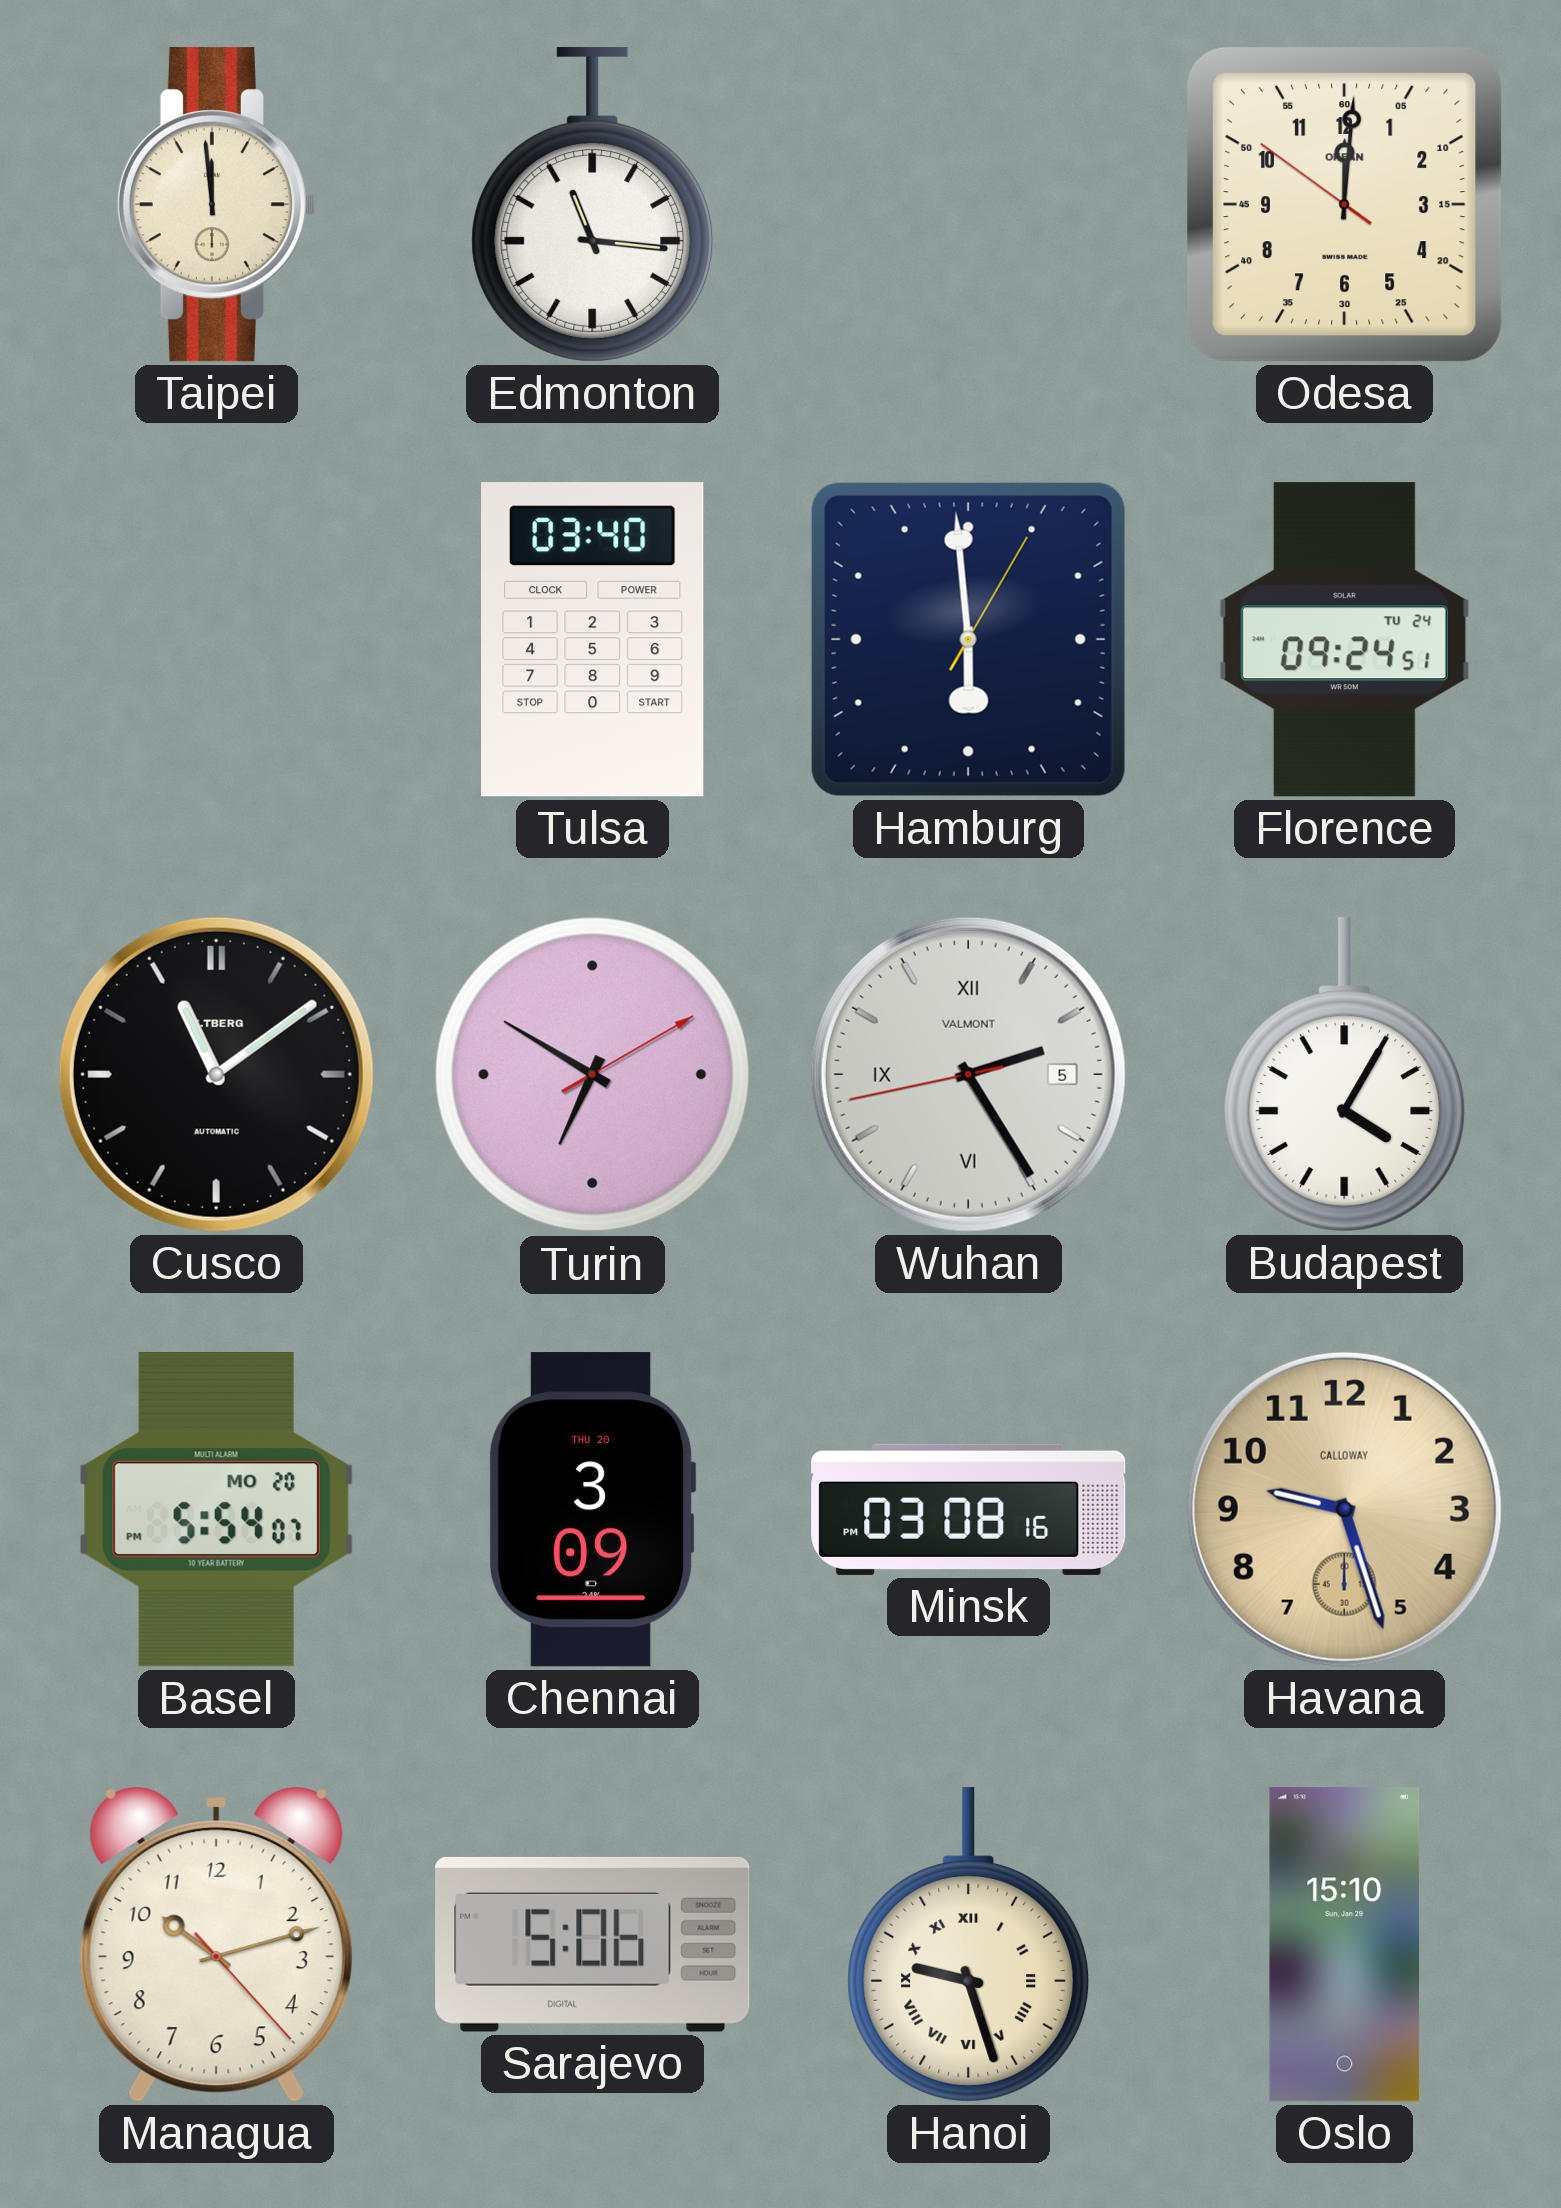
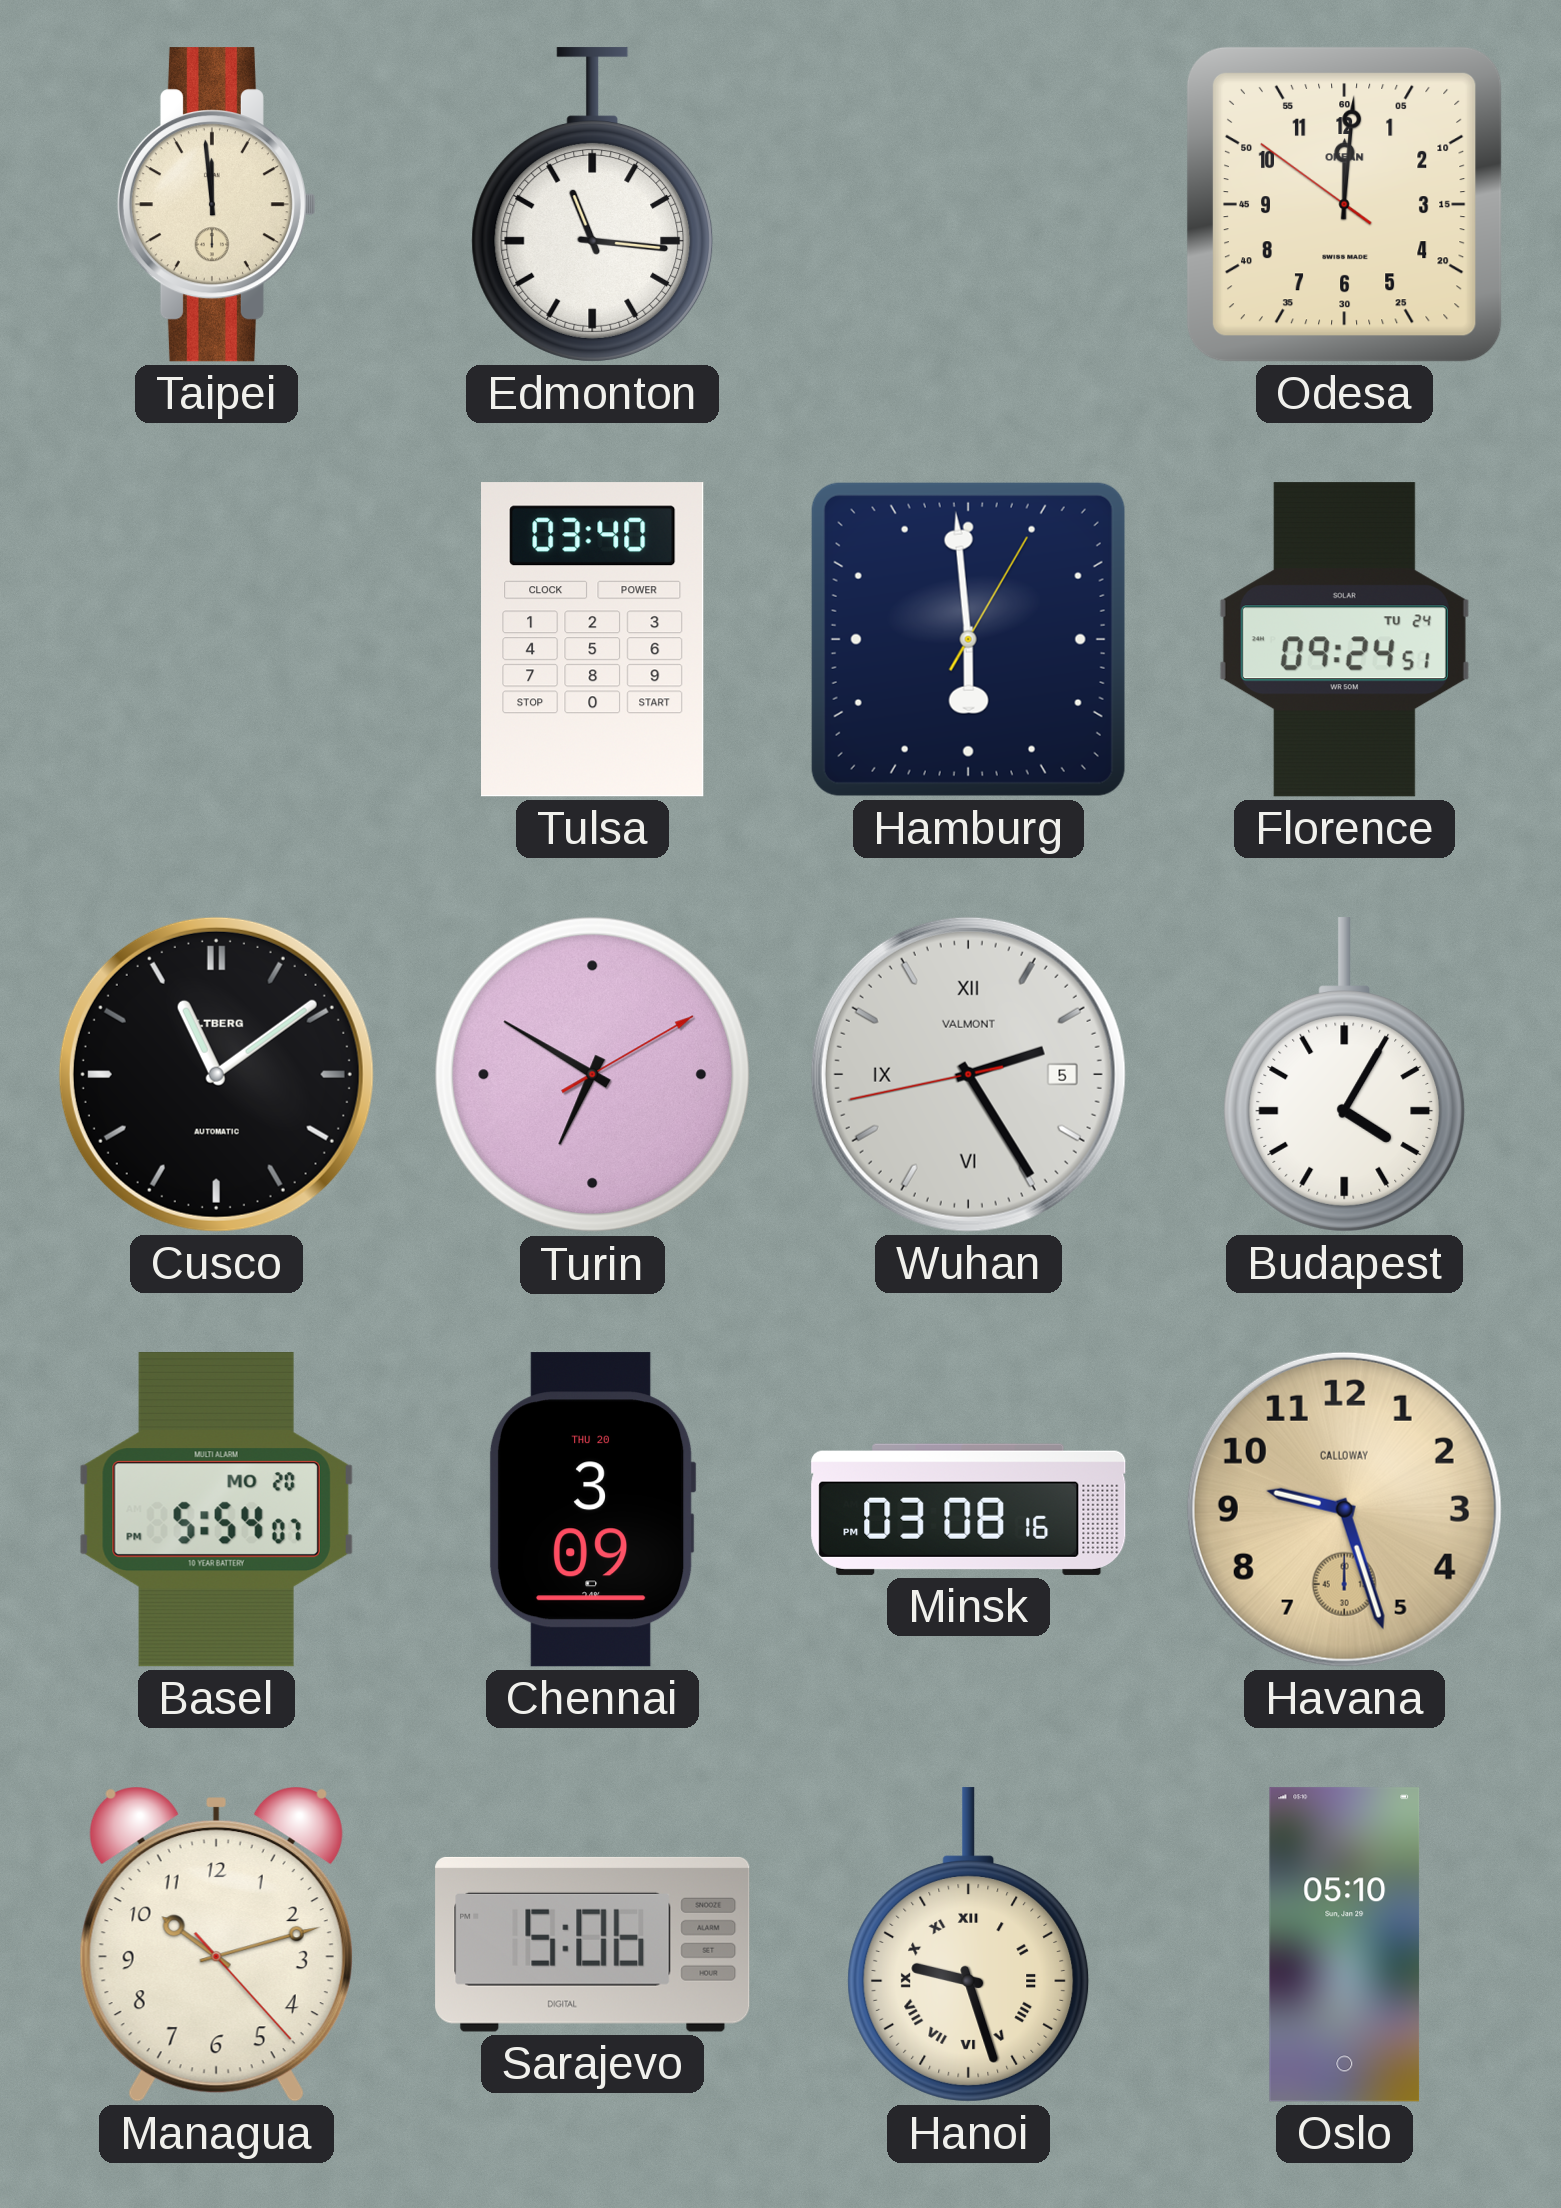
Oslo: 15:10 -> 05:10 (1345, 1945)
